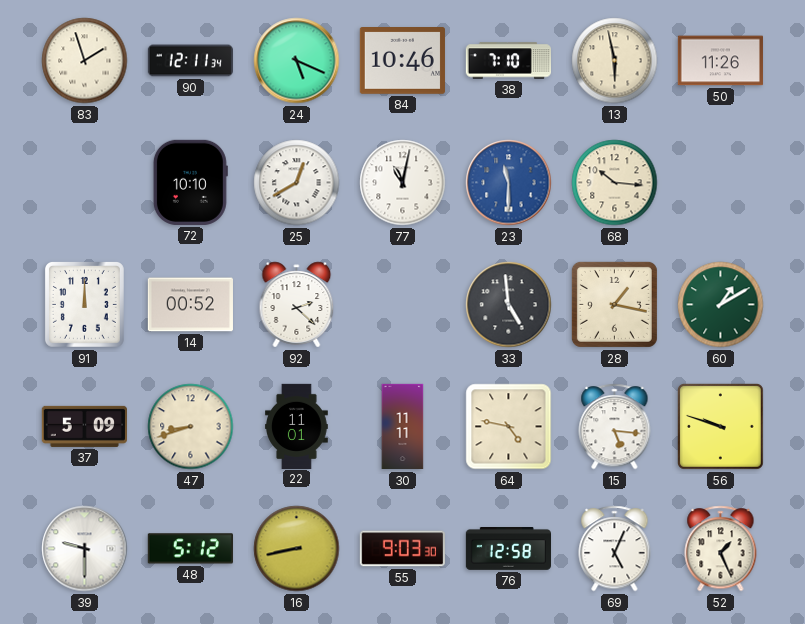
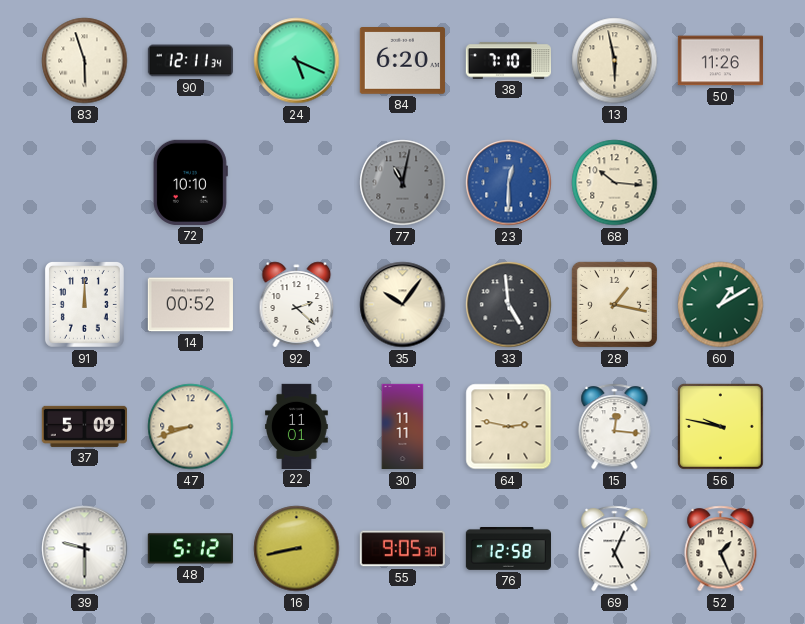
83: 1:57 -> 5:57 (85, 61)
84: 10:46 -> 6:20 (402, 61)
25: 12:40 -> none (297, 183)
77 dial: white -> grey (403, 183)
23: 11:30 -> 12:30 (509, 183)
35: none -> 10:06 (403, 305)
64: 4:47 -> 2:47 (509, 427)
15: 5:16 -> 12:16 (615, 427)
56: 9:48 -> 9:47 (721, 427)
55: 9:03 -> 9:05 (402, 549)
